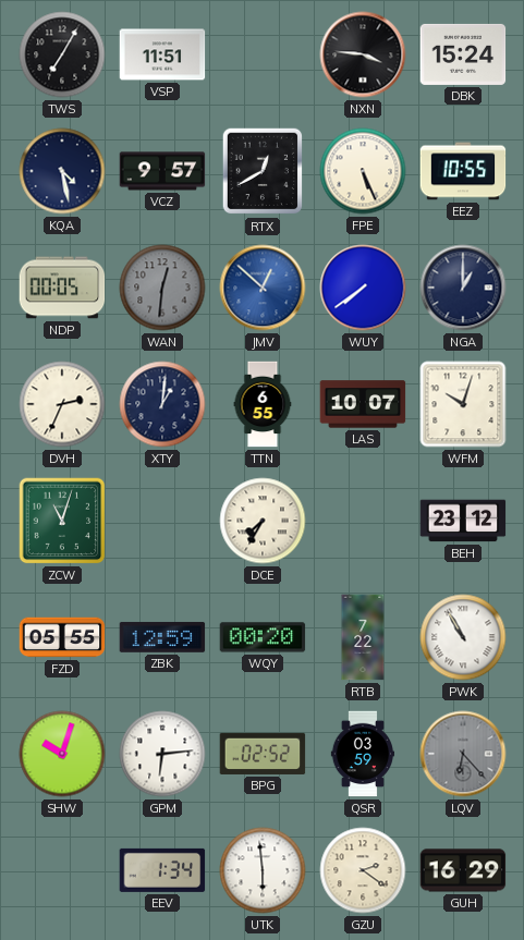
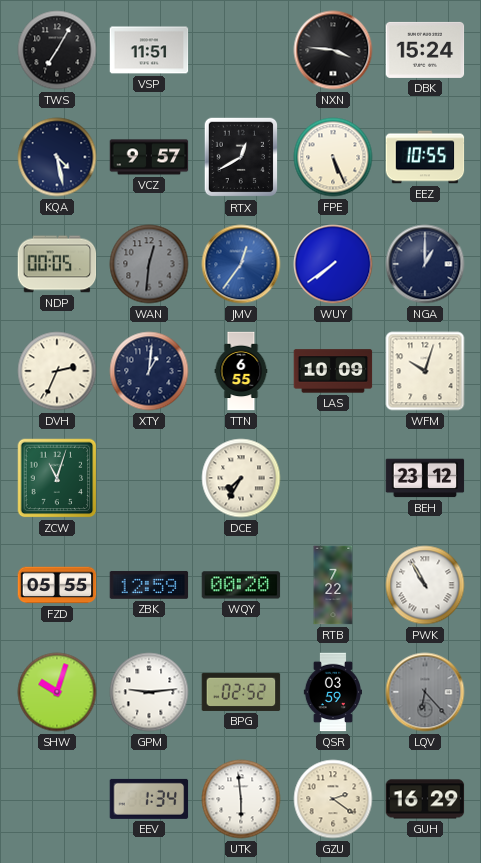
JMV: 12:52 -> 12:36 (241, 264)
LAS: 10:07 -> 10:09 (333, 371)
GPM: 6:14 -> 9:14 (149, 692)
